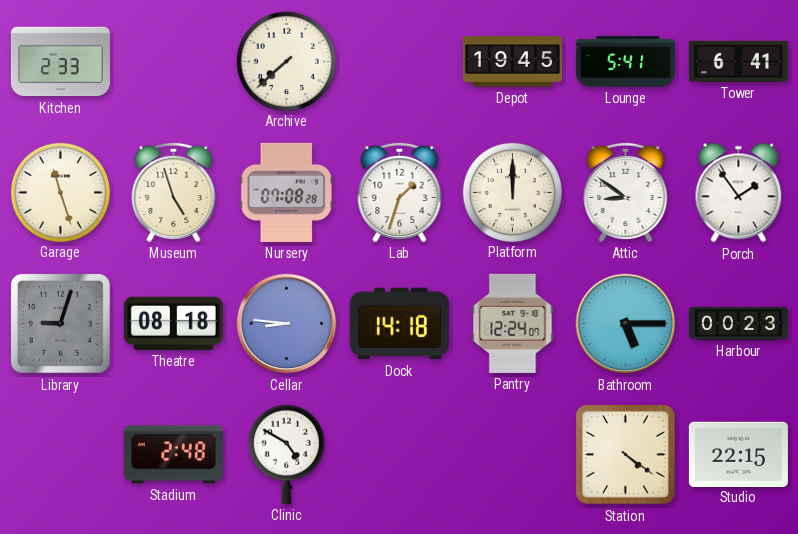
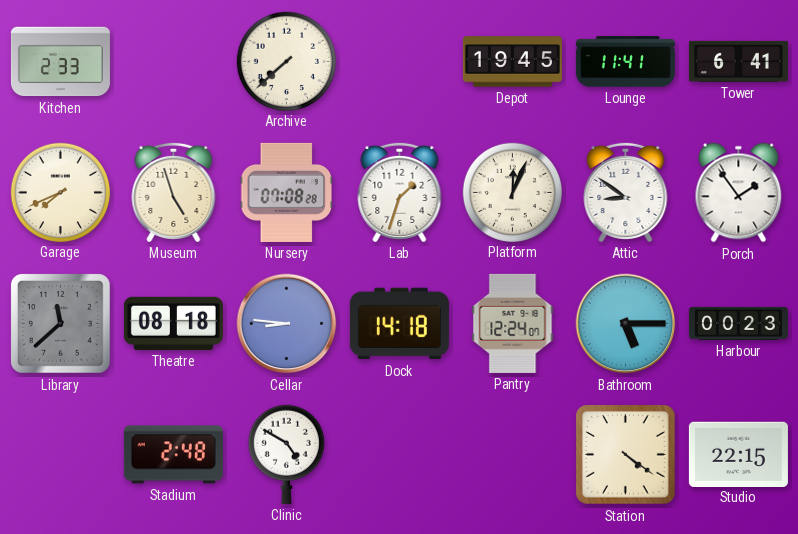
Lounge: 5:41 -> 11:41 (625, 62)
Garage: 11:27 -> 7:41 (60, 192)
Platform: 12:00 -> 12:04 (512, 192)
Library: 9:03 -> 11:38 (61, 324)
